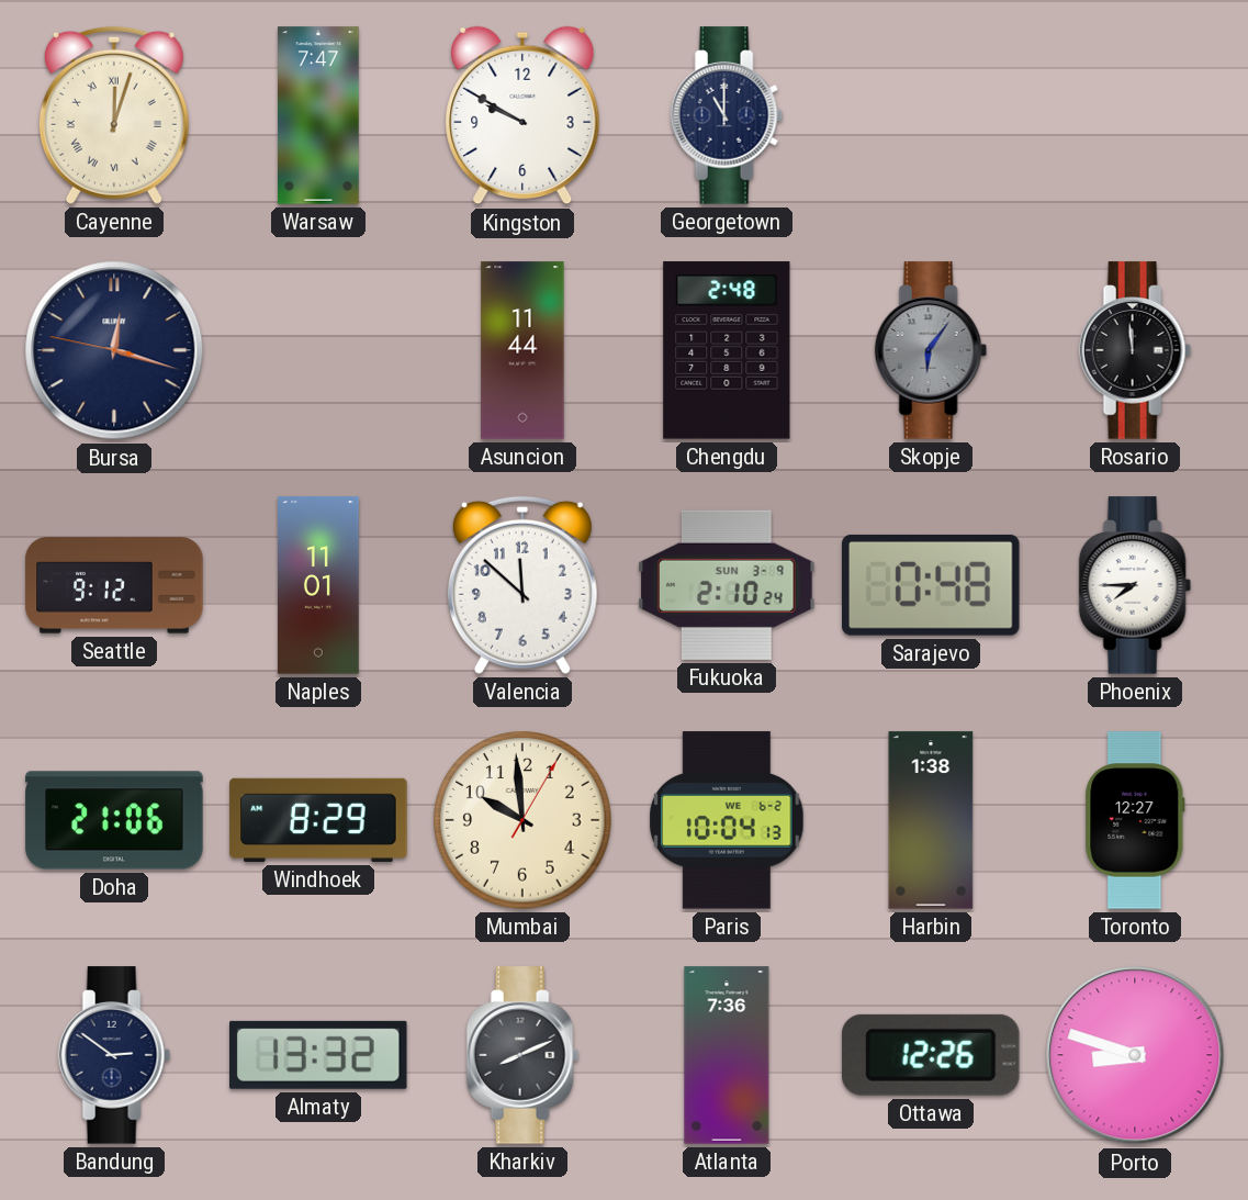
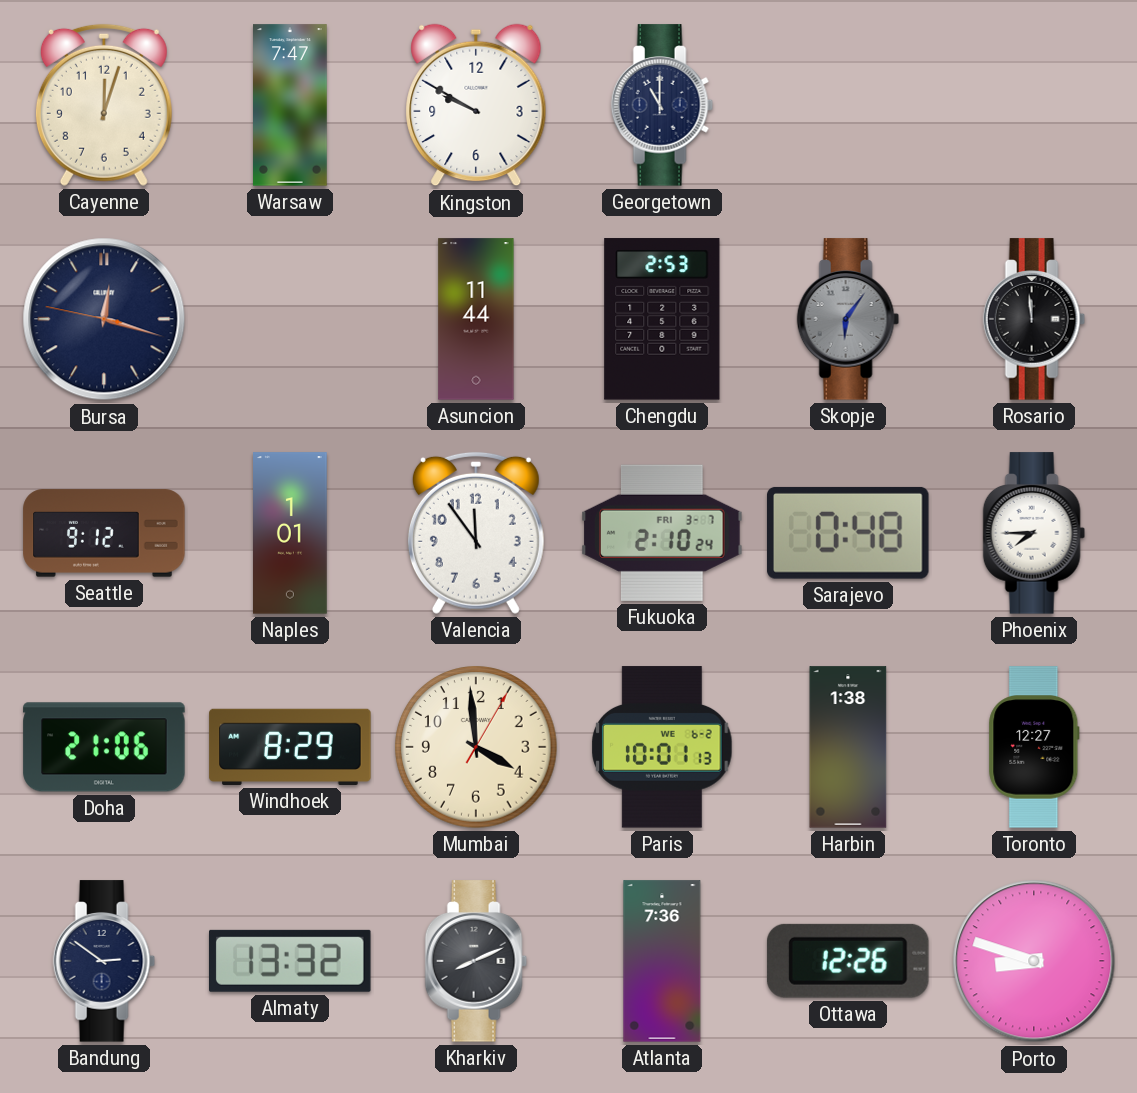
Cayenne numerals: Roman -> Arabic (104, 105)
Chengdu: 2:48 -> 2:53 (662, 319)
Naples: 11:01 -> 1:01 (291, 533)
Valencia: 11:52 -> 11:54 (476, 533)
Fukuoka date: SUN 3-9 -> FRI 3-7 (662, 533)
Mumbai: 9:59 -> 3:59 (476, 747)
Paris: 10:04 -> 10:01 (662, 747)
